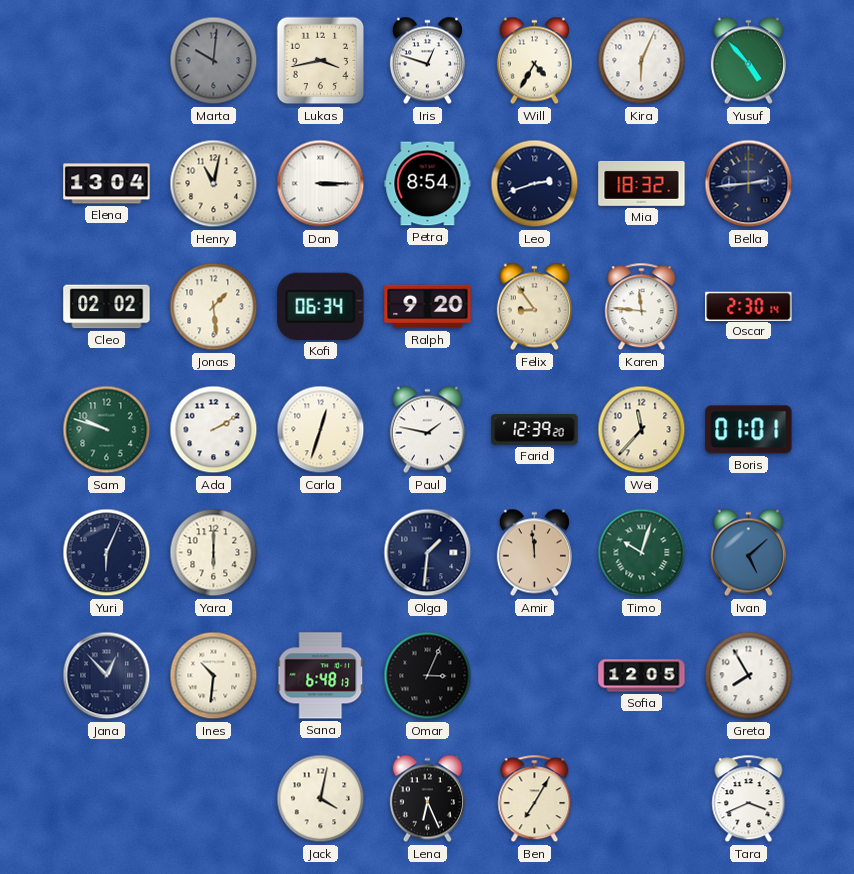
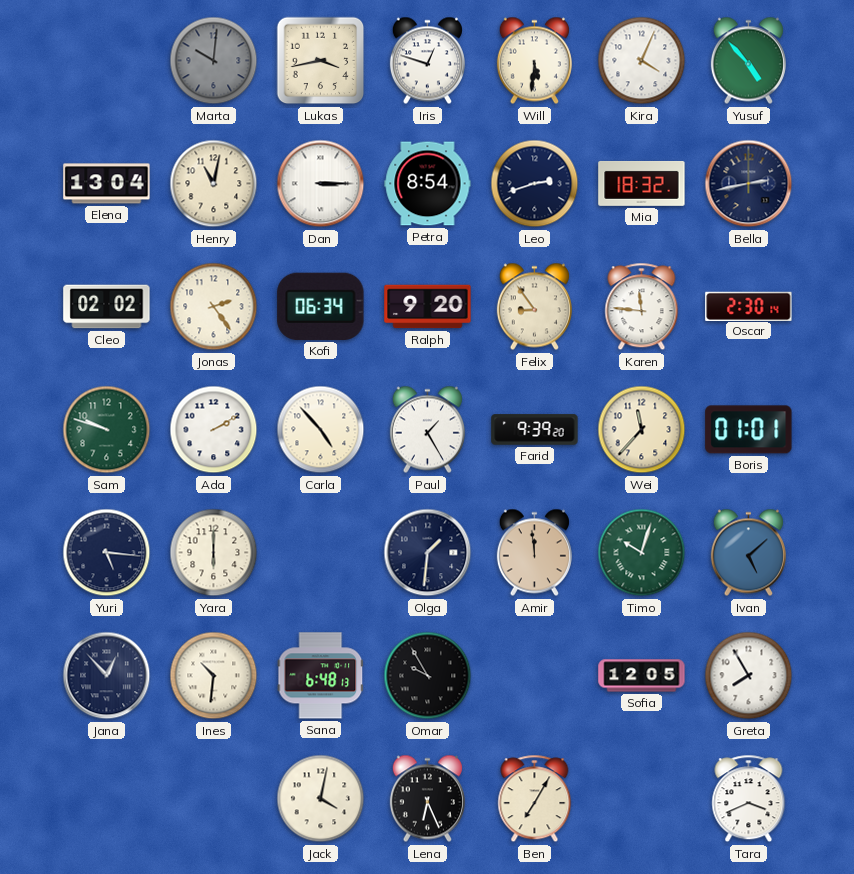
Will: 4:35 -> 5:31 (534, 61)
Kira: 6:04 -> 4:04 (642, 61)
Bella: 2:44 -> 2:43 (749, 184)
Jonas: 1:29 -> 2:24 (214, 307)
Carla: 12:33 -> 4:53 (321, 430)
Paul: 1:47 -> 1:25 (427, 430)
Farid: 12:39 -> 9:39 (535, 430)
Yuri: 6:04 -> 5:16 (107, 553)
Omar: 3:04 -> 9:55 (428, 676)
